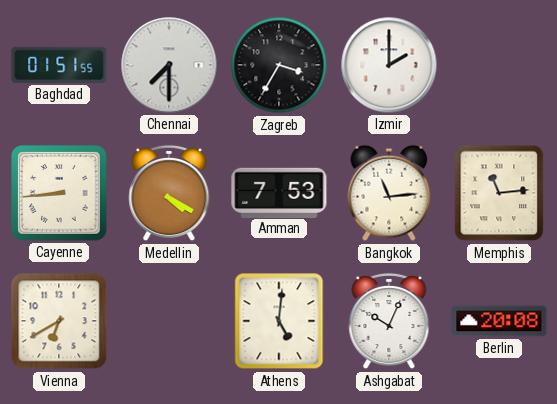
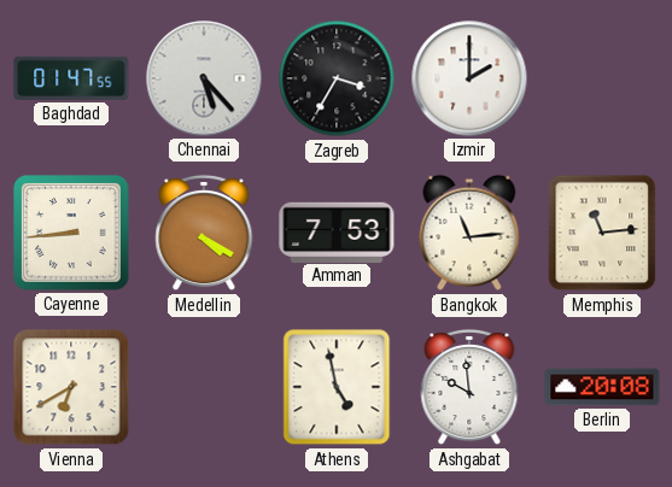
Baghdad: 01:51 -> 01:47 (71, 78)
Chennai: 7:30 -> 5:23 (204, 78)
Athens: 5:01 -> 4:58 (337, 387)
Ashgabat: 10:04 -> 9:59 (469, 387)
